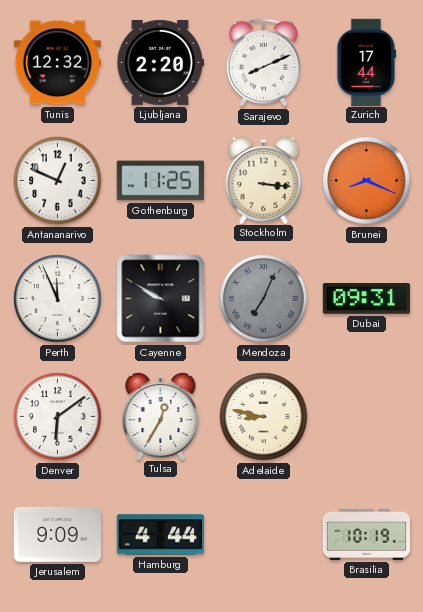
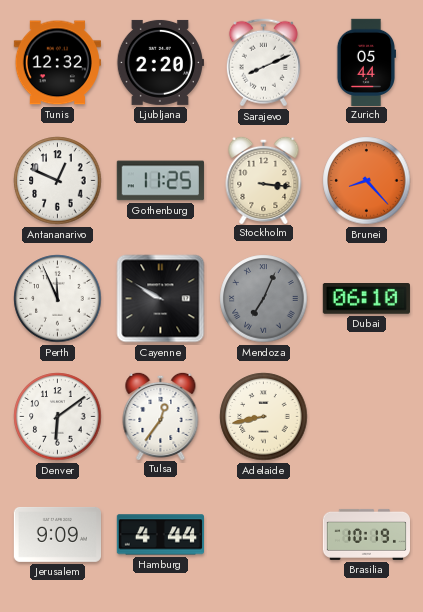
Zurich: 17:44 -> 05:44 (365, 62)
Brunei: 8:19 -> 8:23 (367, 181)
Dubai: 09:31 -> 06:10 (366, 299)
Tulsa: 12:35 -> 12:36 (161, 415)
Adelaide: 8:47 -> 8:43 (264, 417)
